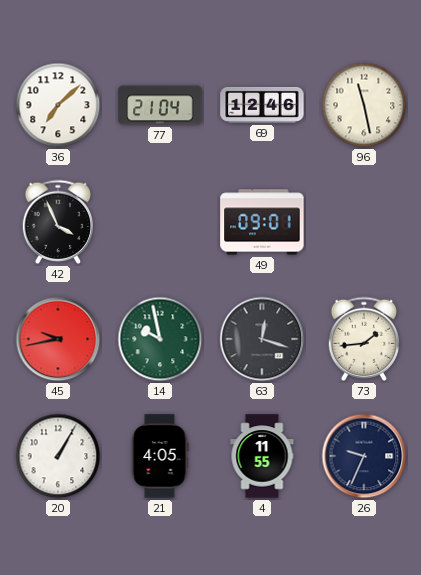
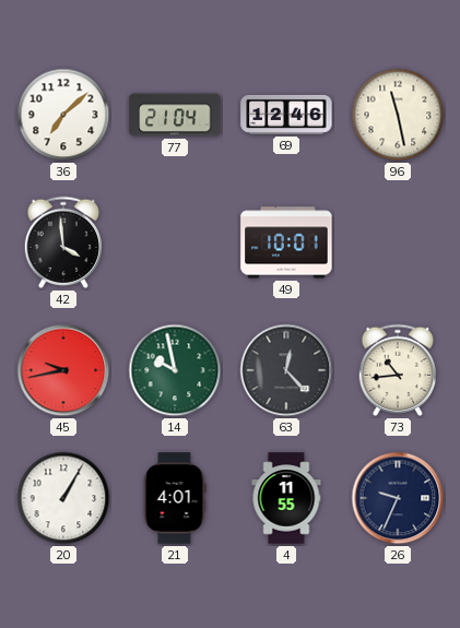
42: 3:56 -> 3:59 (62, 242)
49: 09:01 -> 10:01 (286, 242)
63: 12:18 -> 12:23 (286, 370)
73: 1:44 -> 10:44 (397, 370)
21: 4:05 -> 4:01 (175, 498)
